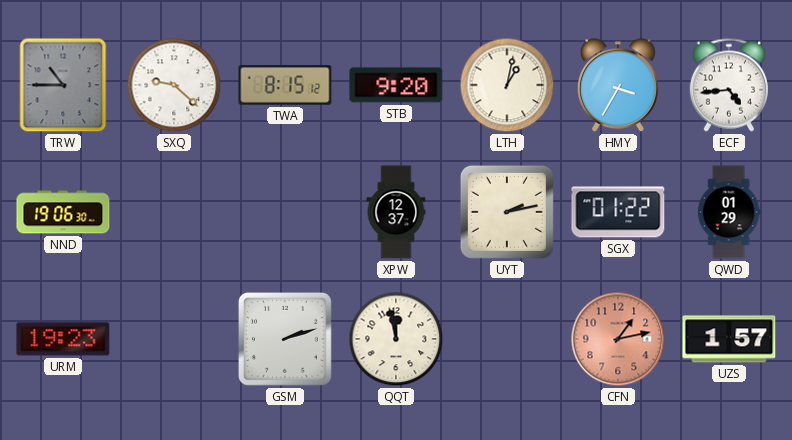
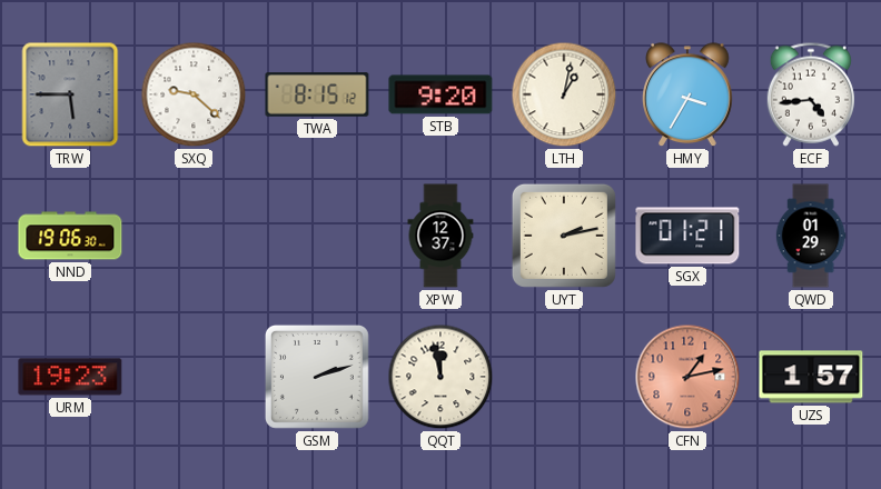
TRW: 10:45 -> 5:45 (70, 94)
SGX: 01:22 -> 01:21 (687, 236)
